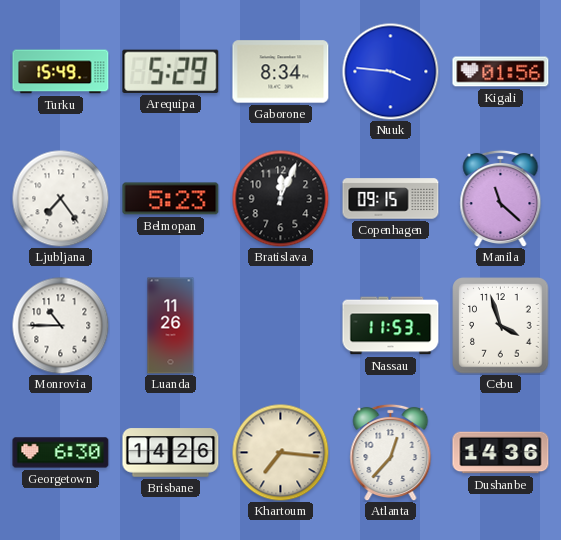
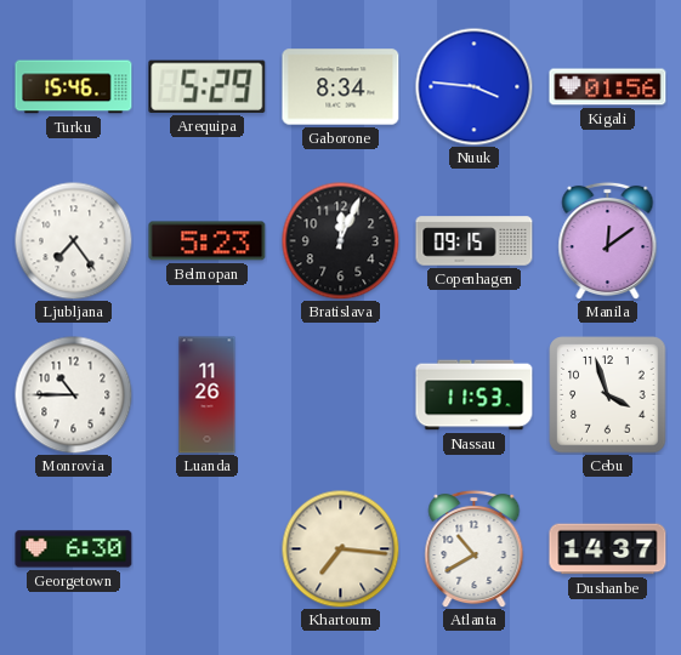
Turku: 15:49 -> 15:46 (74, 87)
Manila: 11:22 -> 12:09 (608, 240)
Brisbane: 14:26 -> none (171, 453)
Atlanta: 12:37 -> 10:40 (475, 548)
Dushanbe: 14:36 -> 14:37 (608, 549)
